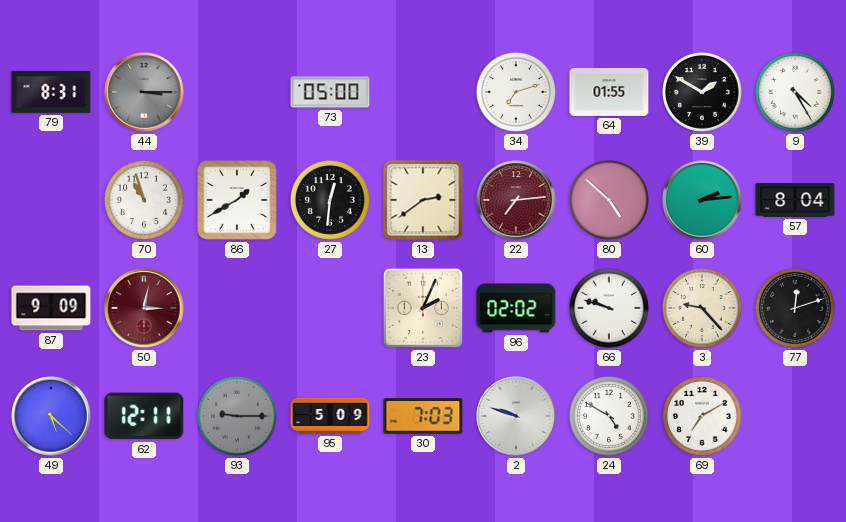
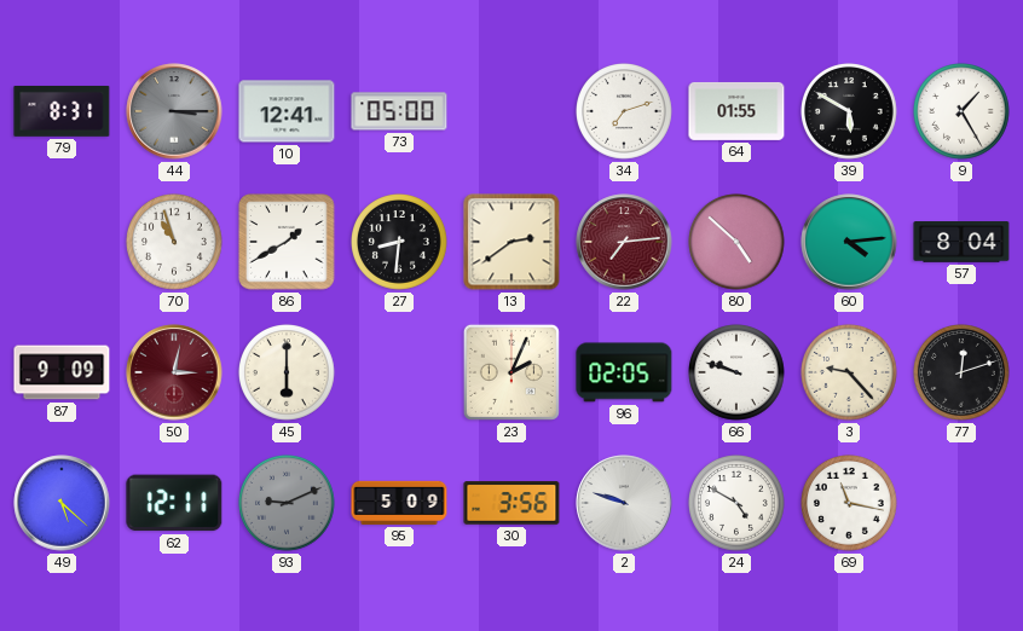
10: none -> 12:41 (287, 111)
39: 1:50 -> 5:50 (850, 112)
9: 4:25 -> 1:25 (963, 112)
27: 12:31 -> 8:31 (400, 243)
60: 2:14 -> 4:14 (849, 242)
45: none -> 6:00 (288, 374)
96: 02:02 -> 02:05 (624, 372)
93: 9:15 -> 9:11 (288, 504)
30: 7:03 -> 3:56 (511, 503)
69: 7:10 -> 11:17 (850, 504)
